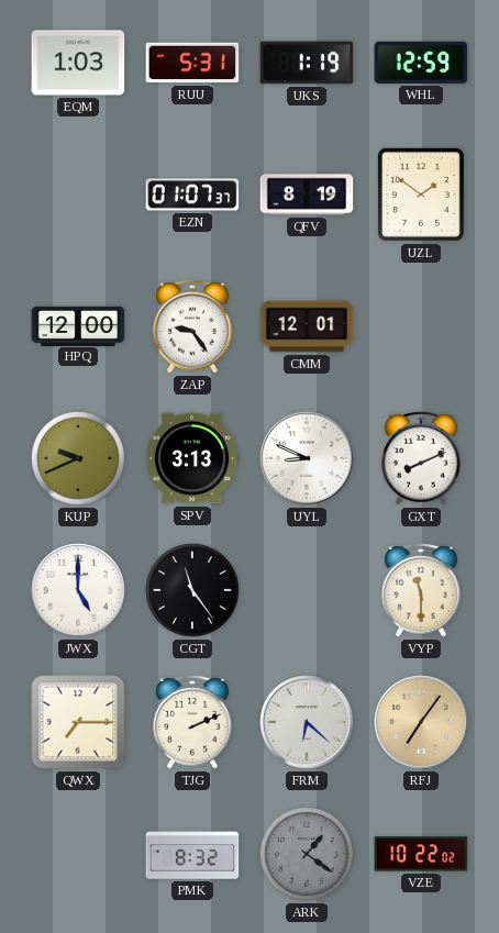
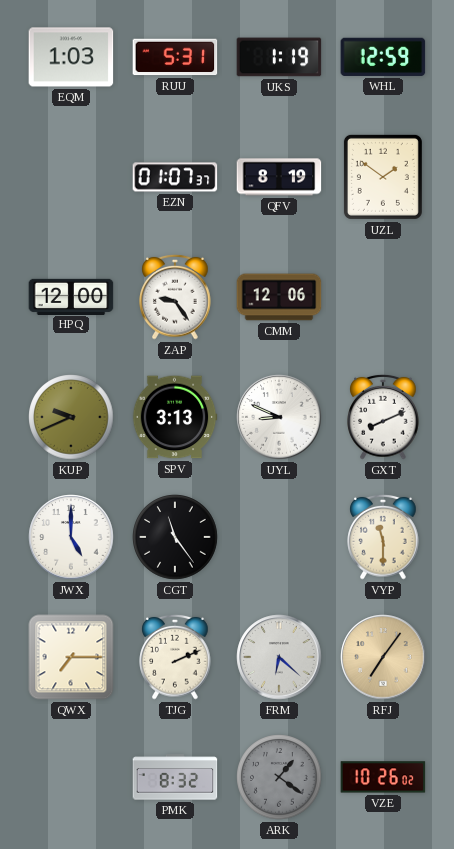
CMM: 12:01 -> 12:06 (279, 297)
VZE: 10:22 -> 10:26 (383, 777)
